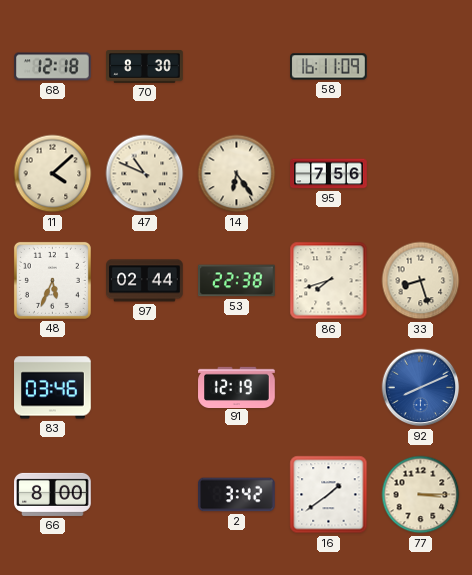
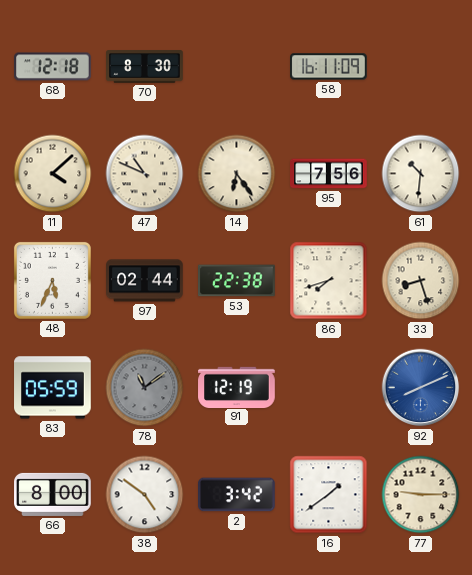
61: none -> 10:31 (421, 174)
83: 03:46 -> 05:59 (53, 388)
78: none -> 11:09 (145, 388)
38: none -> 4:51 (145, 495)
77: 3:15 -> 9:15 (421, 495)
